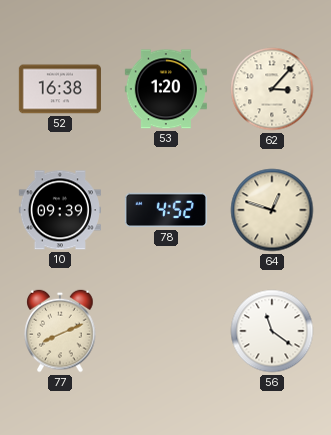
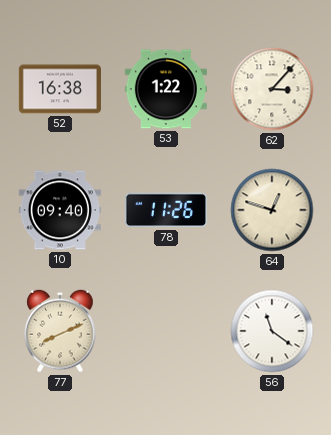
53: 1:20 -> 1:22 (166, 89)
10: 09:39 -> 09:40 (60, 210)
78: 4:52 -> 11:26 (166, 210)
